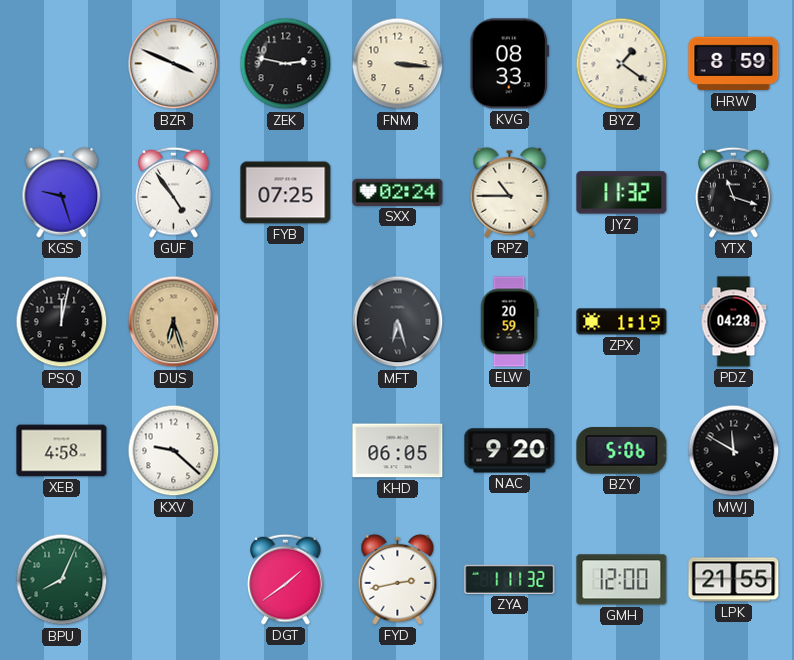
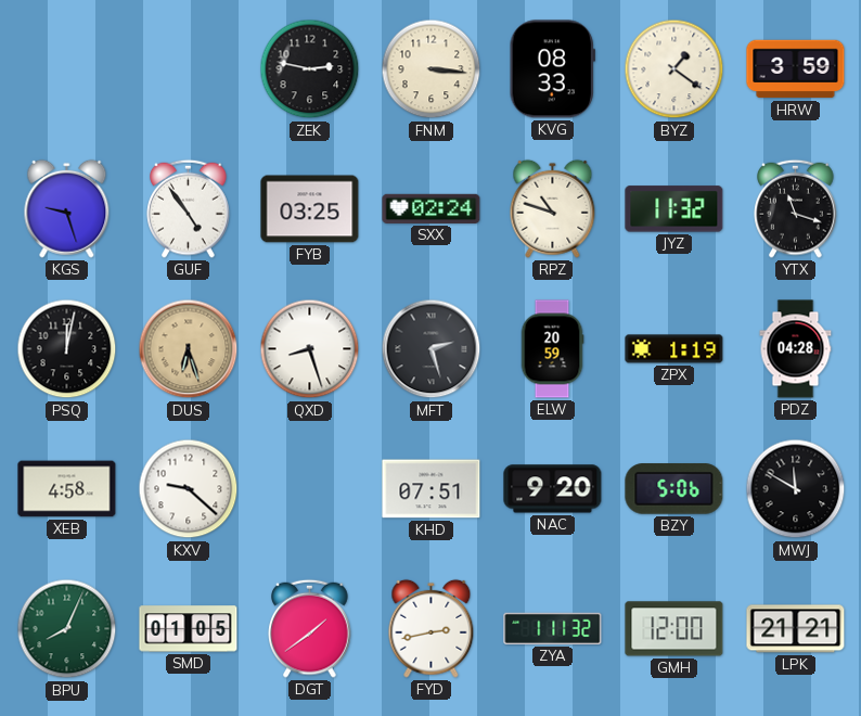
BZR: 3:49 -> none (174, 64)
HRW: 8:59 -> 3:59 (796, 69)
FYB: 07:25 -> 03:25 (310, 209)
RPZ: 10:45 -> 10:48 (553, 208)
QXD: none -> 8:27 (310, 349)
MFT: 6:27 -> 2:27 (432, 349)
KHD: 06:05 -> 07:51 (432, 489)
SMD: none -> 01:05 (189, 629)
LPK: 21:55 -> 21:21 (796, 629)
